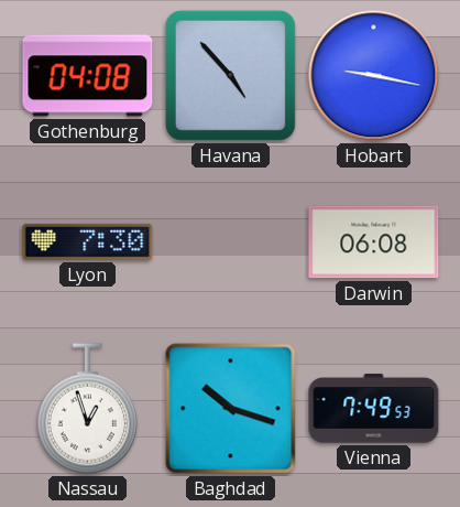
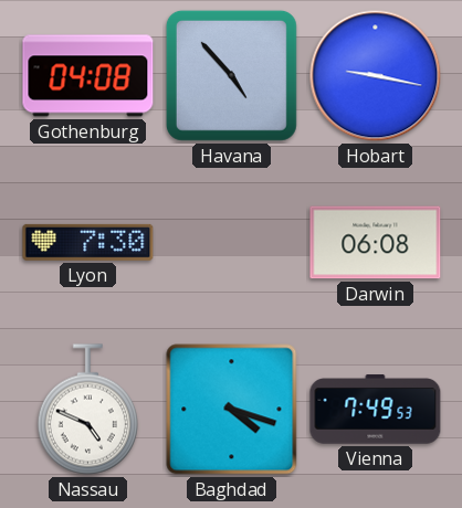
Nassau: 12:57 -> 4:49 (87, 410)
Baghdad: 10:18 -> 4:18 (232, 410)
